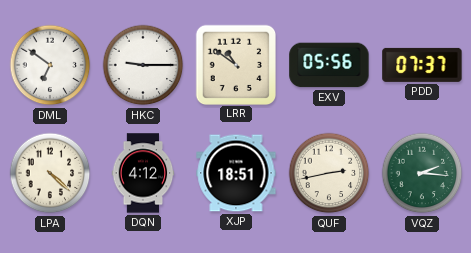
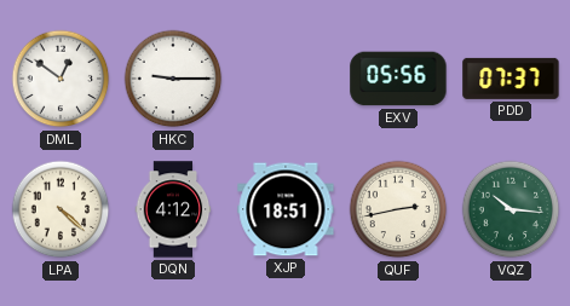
DML: 6:51 -> 12:51 (61, 79)
LRR: 10:51 -> none (235, 64)
VQZ: 2:16 -> 10:16 (511, 209)
